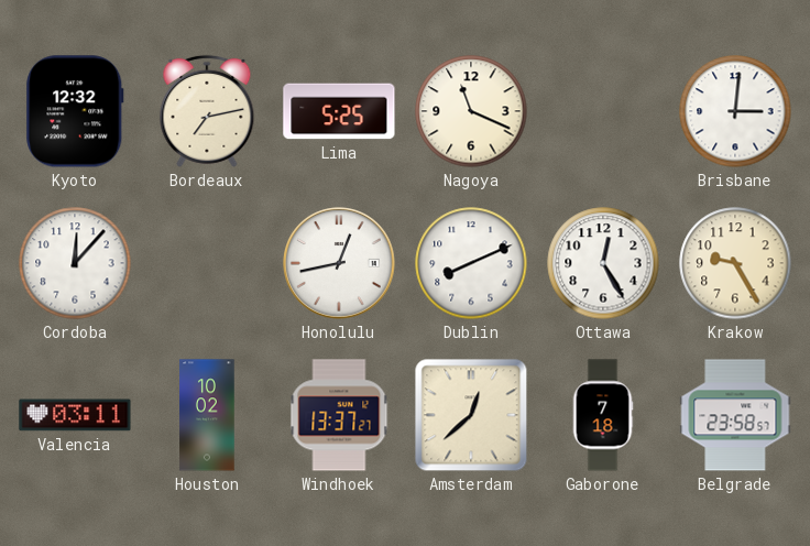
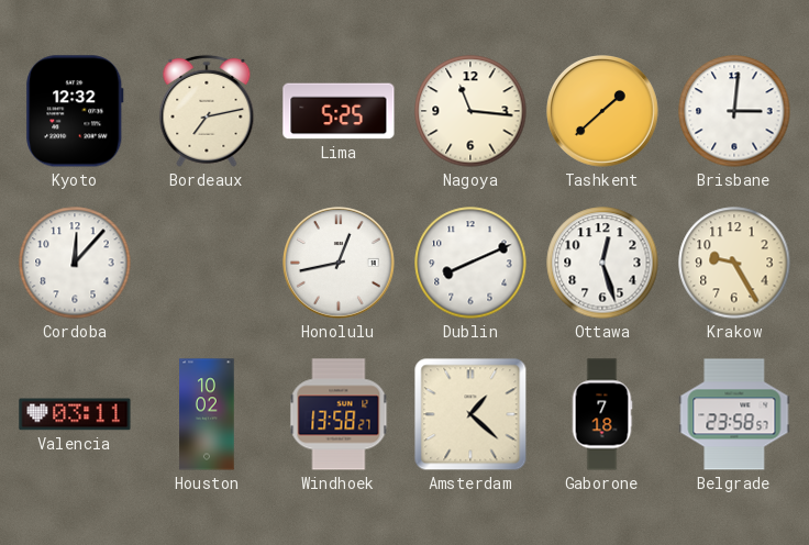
Nagoya: 11:19 -> 11:16 (470, 111)
Tashkent: none -> 1:38 (603, 112)
Ottawa: 12:25 -> 12:27 (602, 263)
Windhoek: 13:37 -> 13:58 (339, 414)
Amsterdam: 12:38 -> 1:22 (470, 414)
